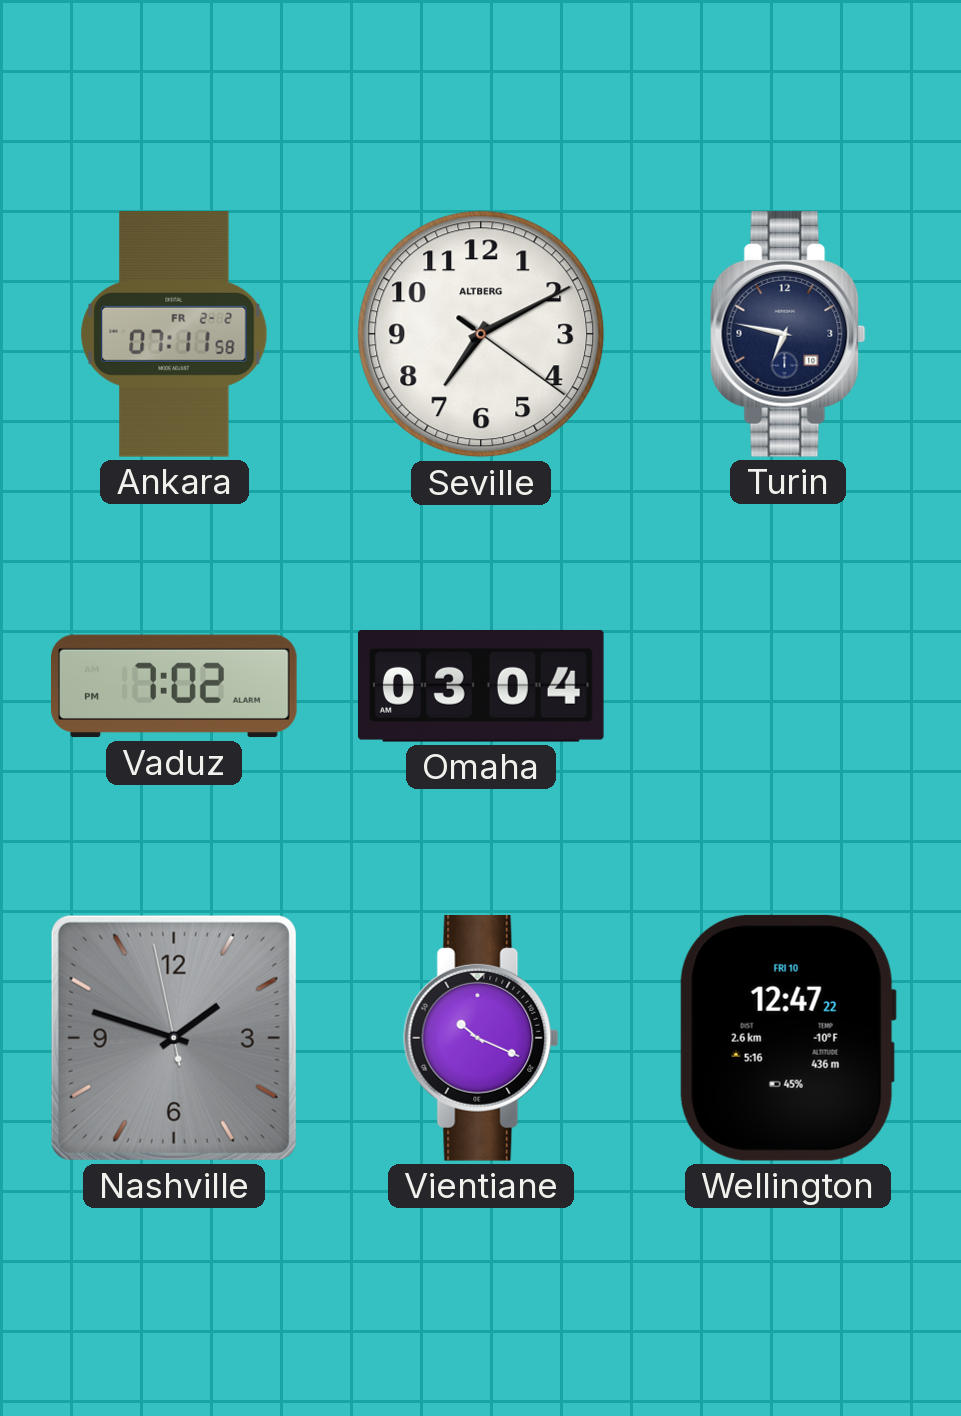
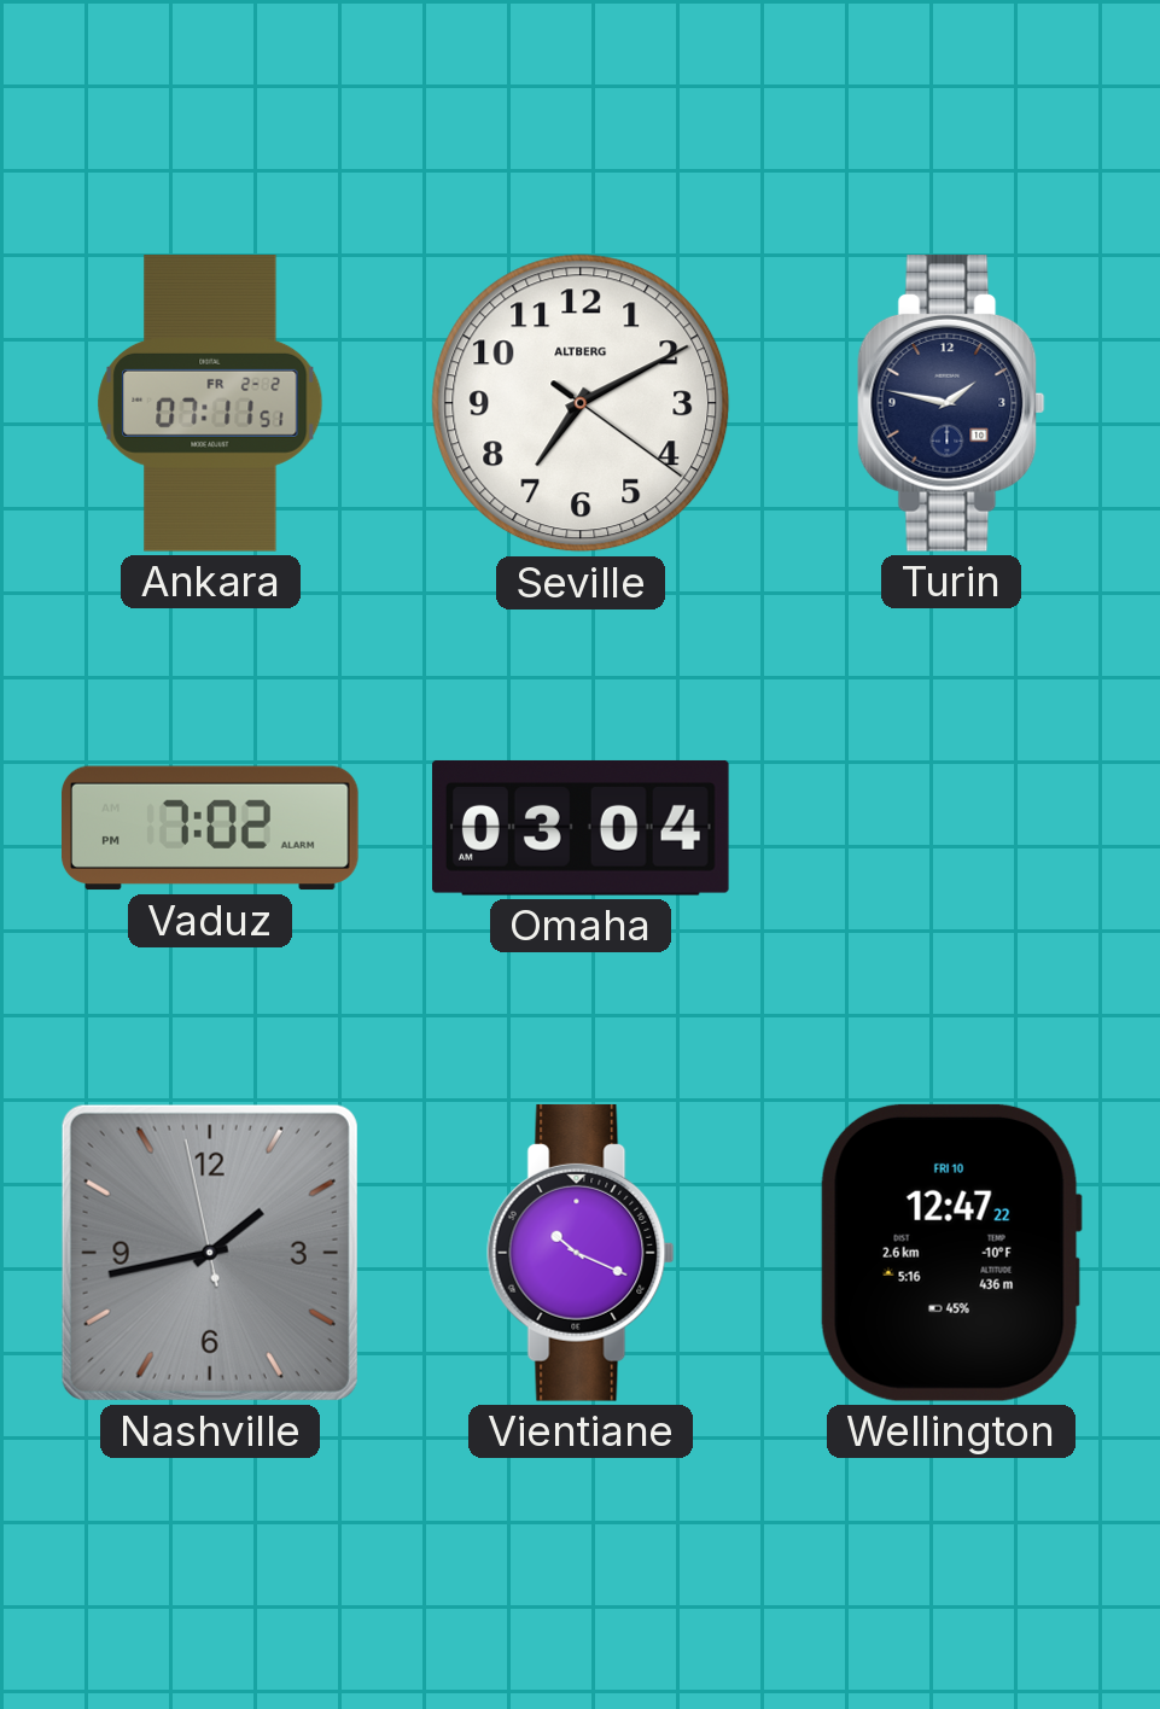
Ankara: 07:11:58 -> 07:11:51 (210, 403)
Turin: 6:47 -> 1:47 (951, 403)
Nashville: 1:47 -> 1:42 (210, 1253)
